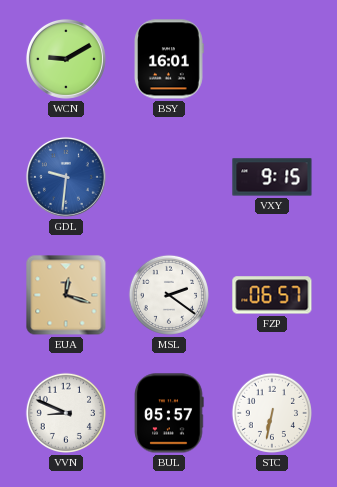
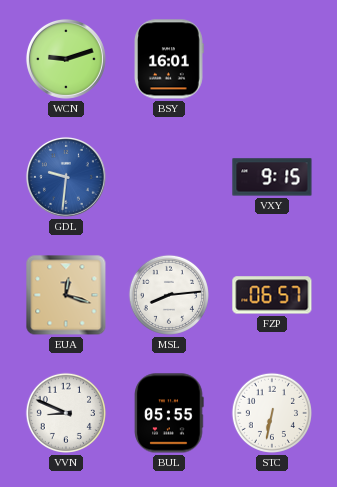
WCN: 9:10 -> 9:12 (66, 59)
MSL: 2:21 -> 8:14 (169, 295)
BUL: 05:57 -> 05:55 (169, 413)
